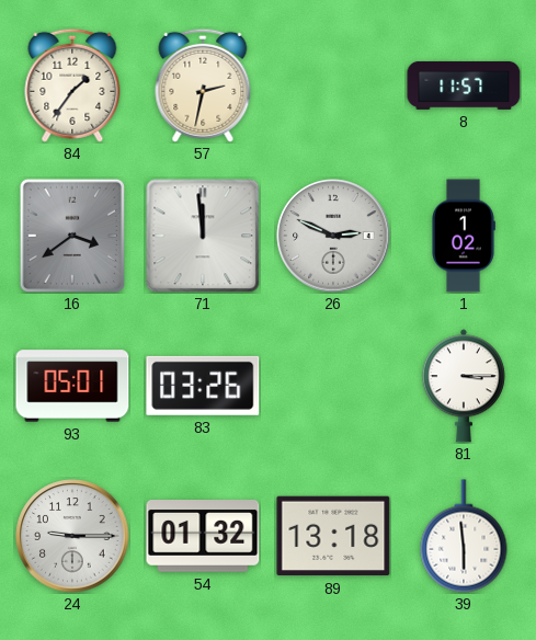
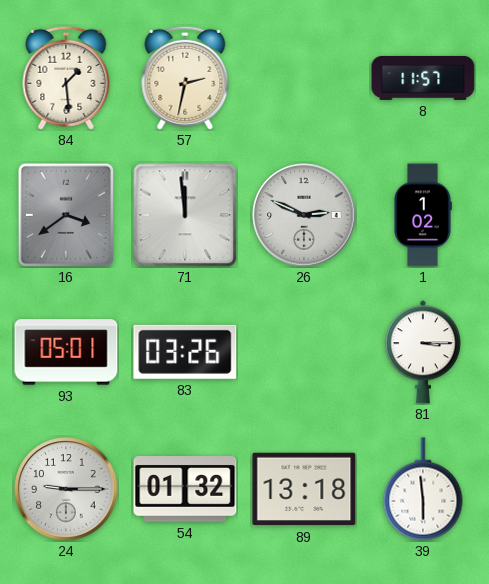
84: 1:36 -> 1:29 (66, 78)
